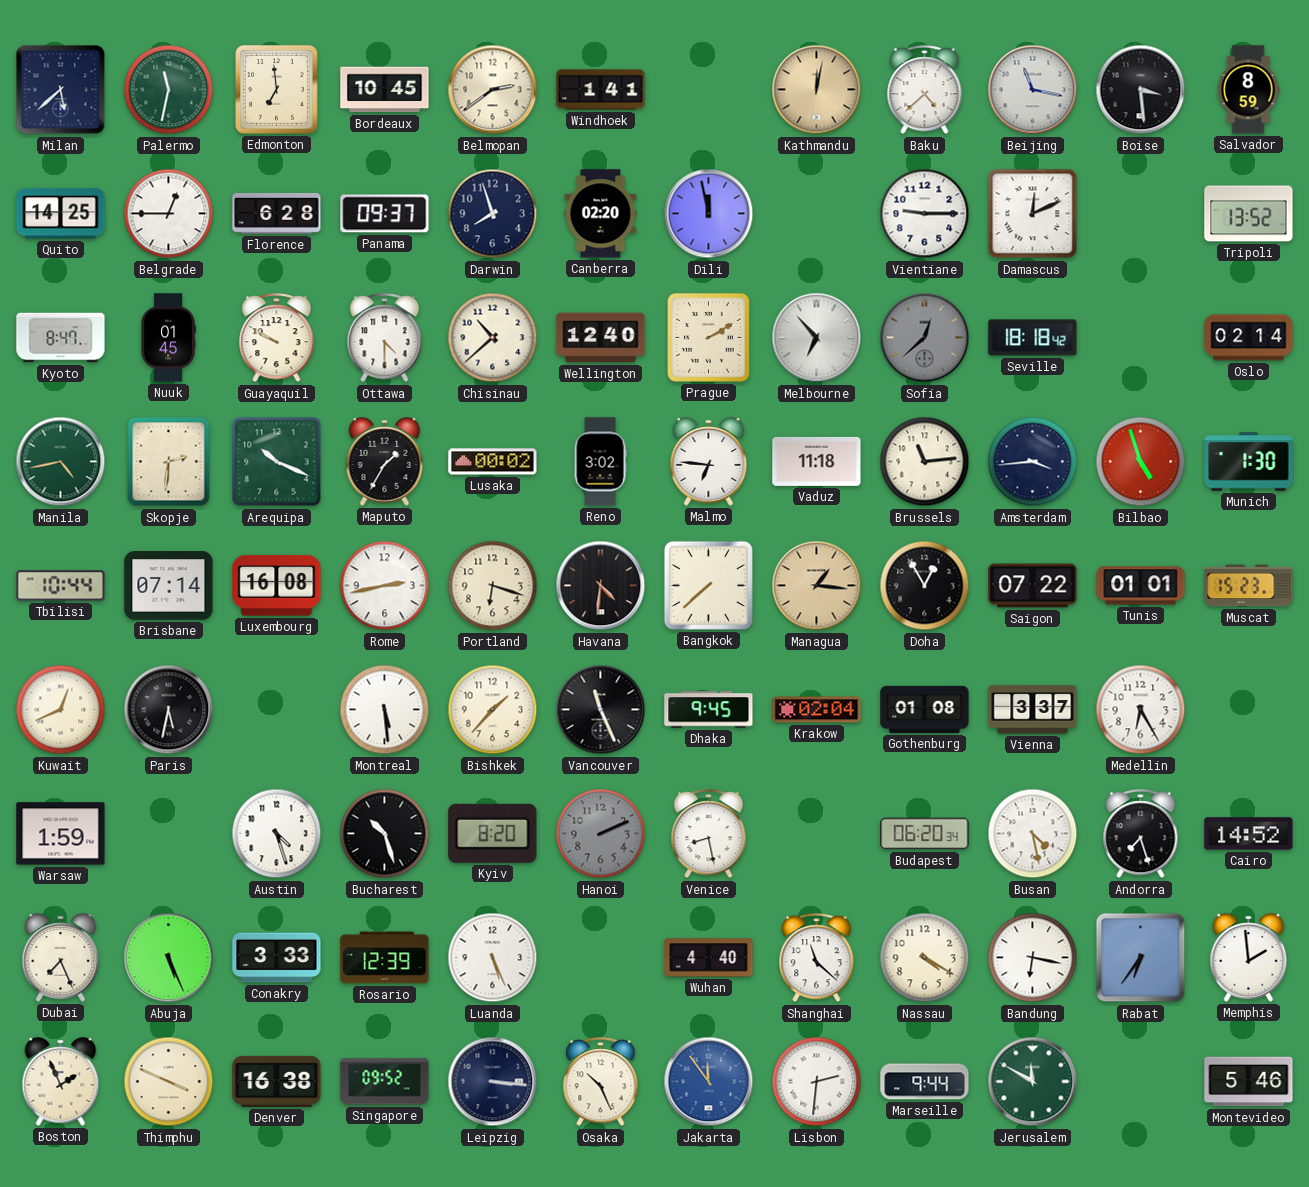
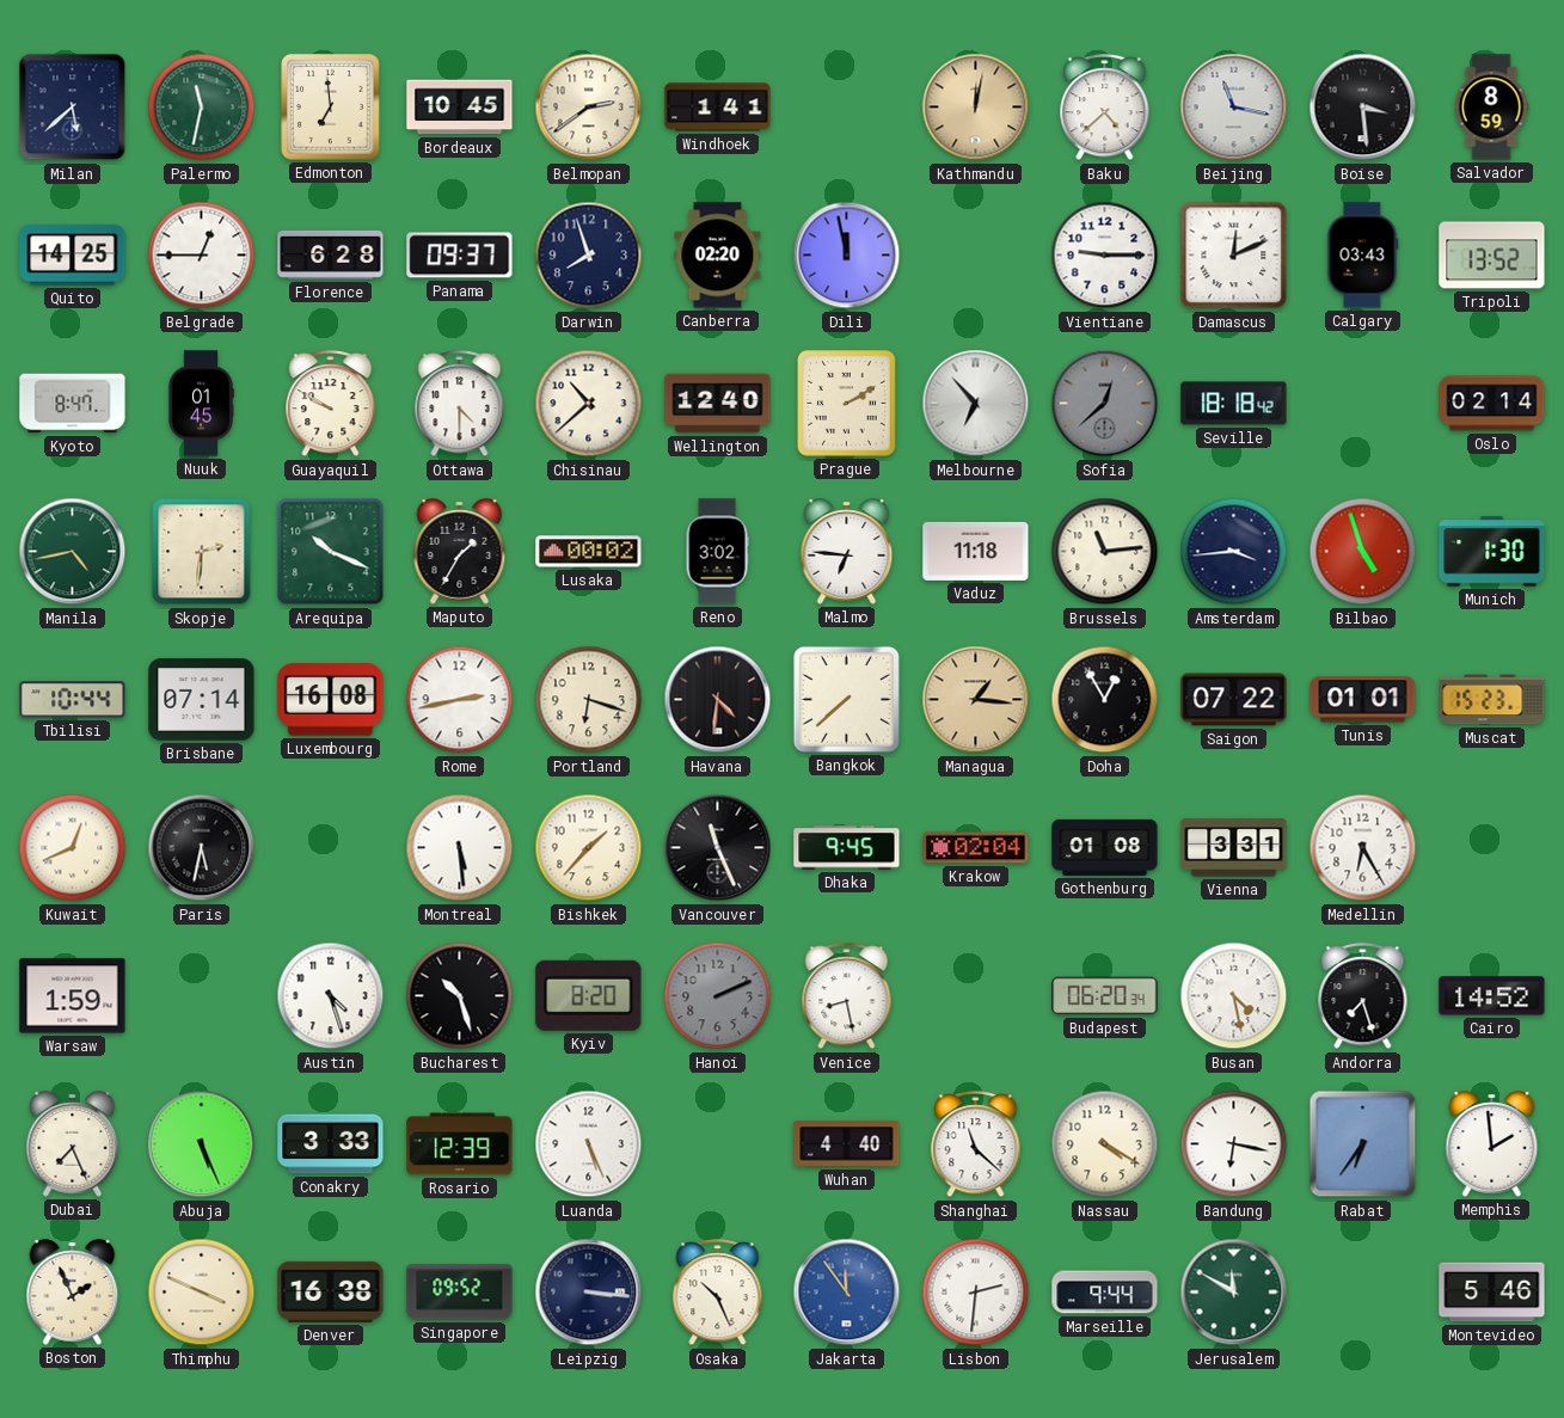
Calgary: none -> 03:43 (1362, 256)
Vienna: 3:37 -> 3:31 (1234, 848)
